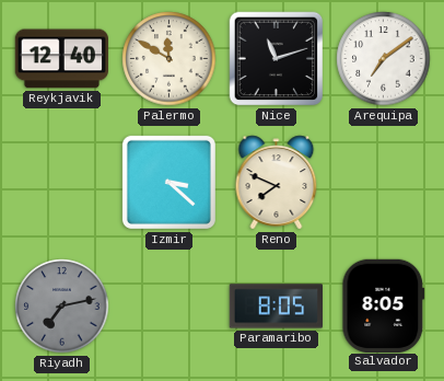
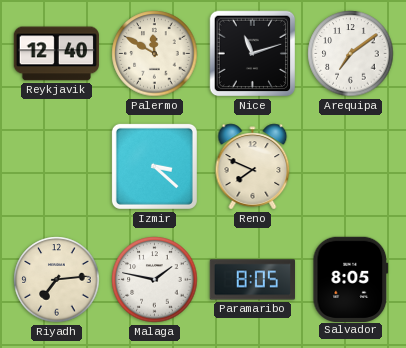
Riyadh: 7:13 -> 7:14 (57, 280)
Riyadh dial: grey -> cream (57, 280)
Malaga: none -> 1:47 (155, 280)
